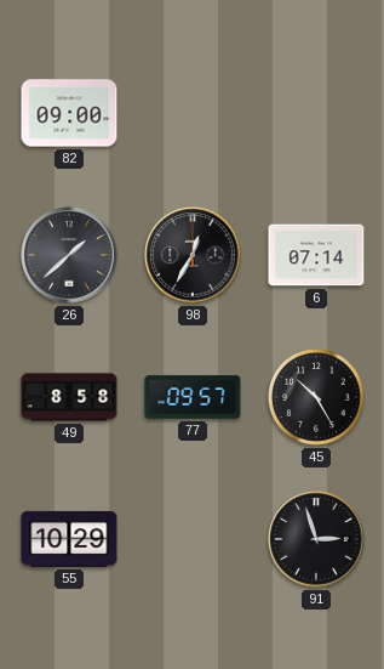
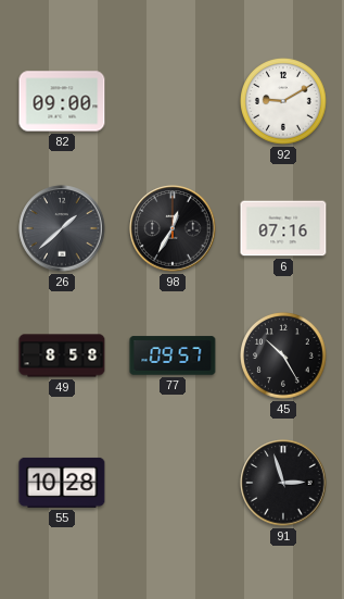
92: none -> 9:10 (284, 102)
6: 07:14 -> 07:16 (283, 228)
55: 10:29 -> 10:28 (62, 483)
